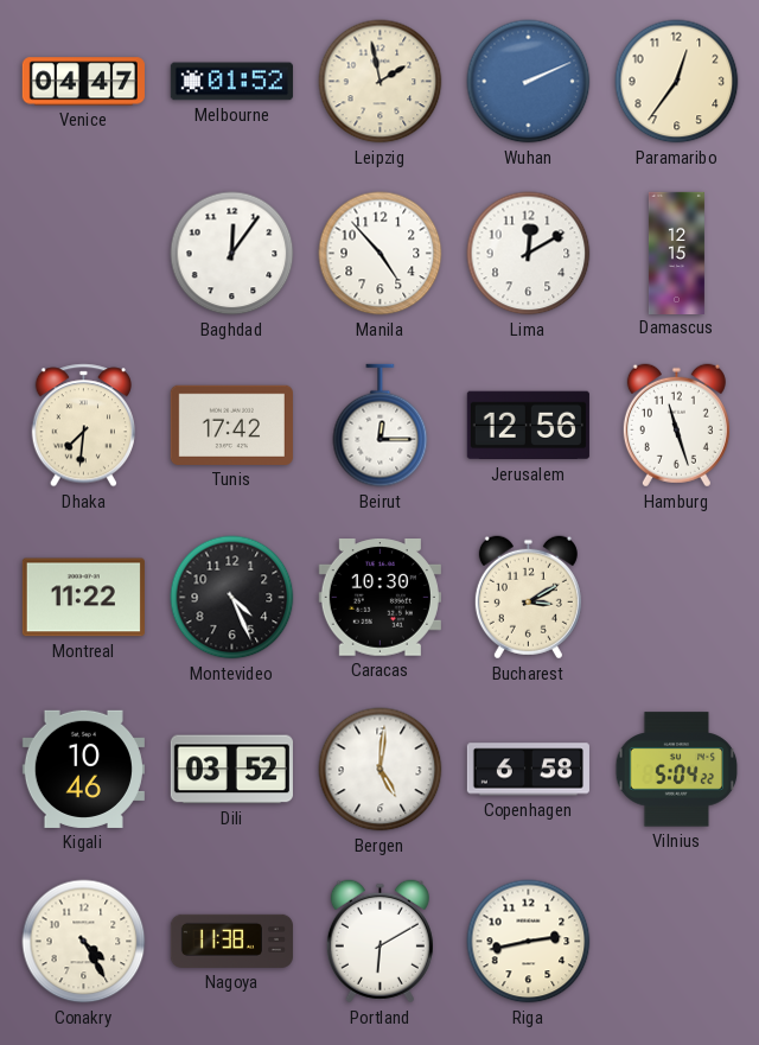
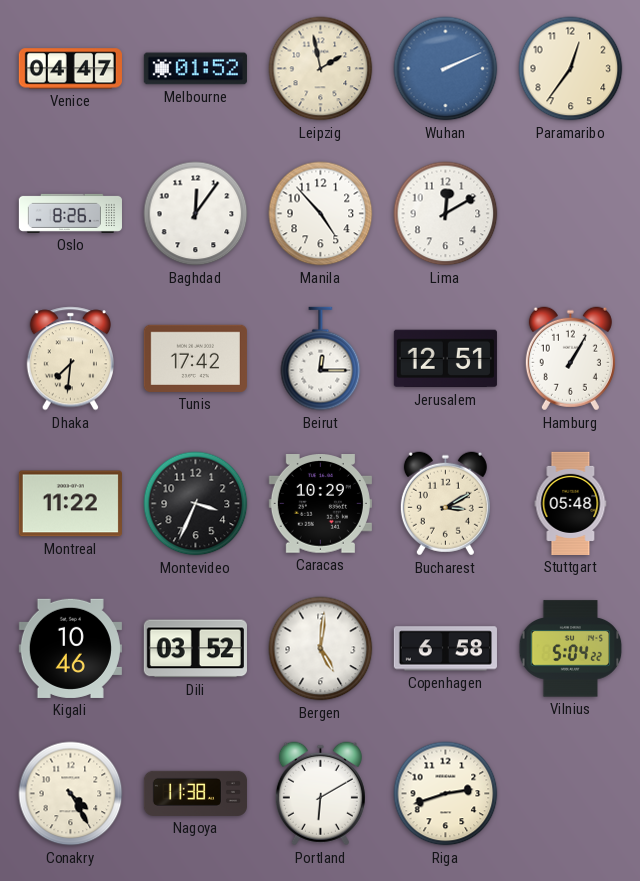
Oslo: none -> 8:26 (70, 213)
Damascus: 12:15 -> none (676, 253)
Jerusalem: 12:56 -> 12:51 (445, 359)
Hamburg: 11:27 -> 1:05 (570, 359)
Montevideo: 4:26 -> 3:34 (196, 504)
Caracas: 10:30 -> 10:29 (320, 504)
Stuttgart: none -> 05:48 (571, 503)
Riga: 2:43 -> 2:42 (446, 794)
